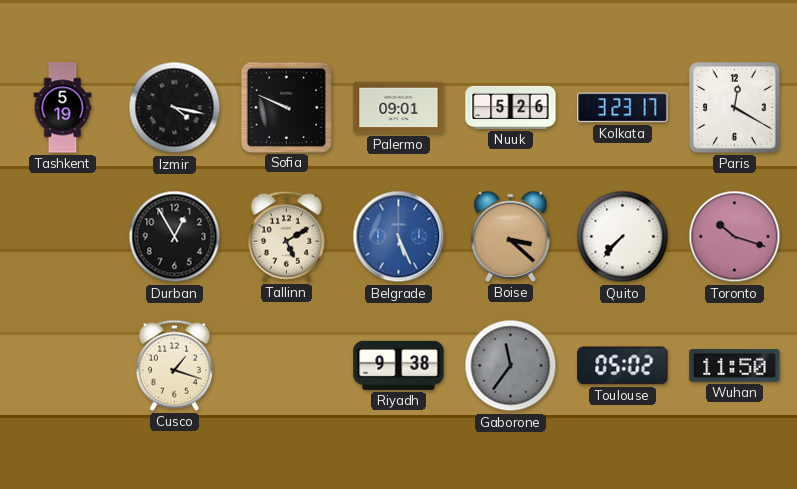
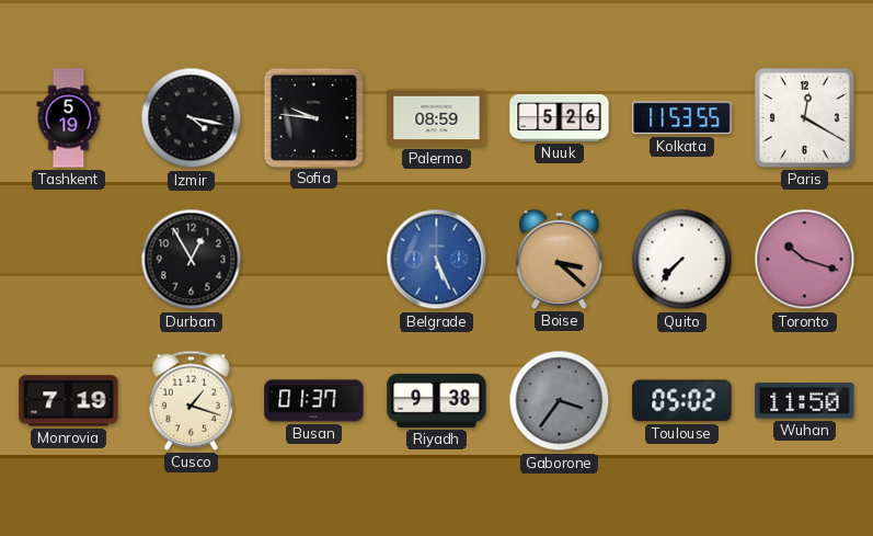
Sofia: 9:49 -> 9:46 (313, 117)
Palermo: 09:01 -> 08:59 (437, 118)
Kolkata: 3:23 -> 11:53 (682, 118)
Tallinn: 5:10 -> none (286, 236)
Monrovia: none -> 7:19 (69, 401)
Busan: none -> 01:37 (314, 401)
Gaborone: 11:36 -> 3:36 (560, 401)
